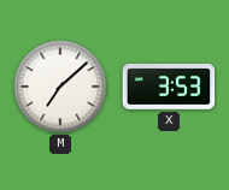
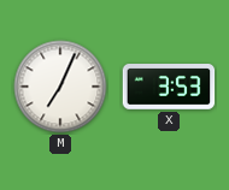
M: 7:08 -> 7:04 (60, 87)
